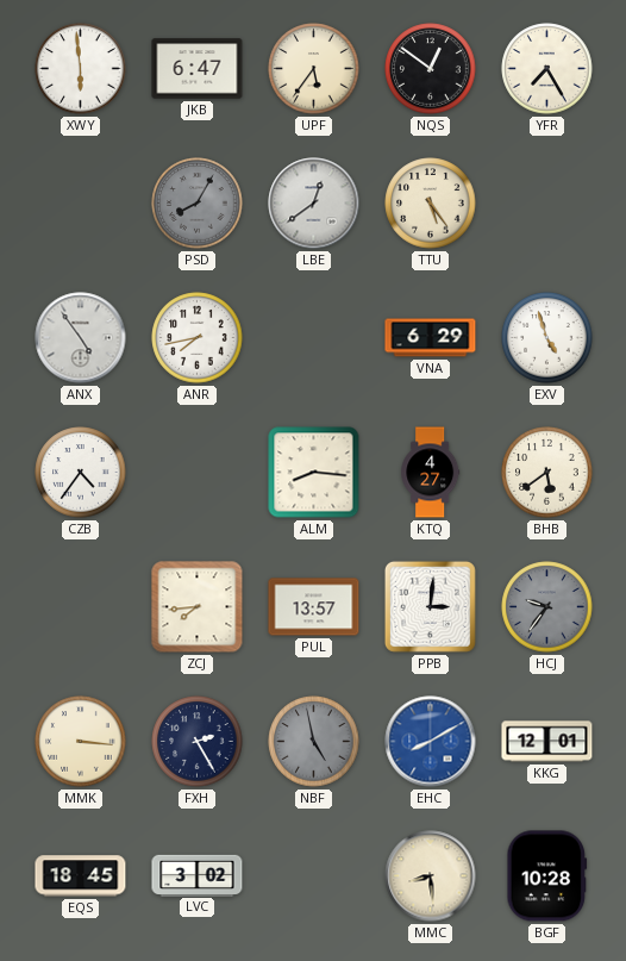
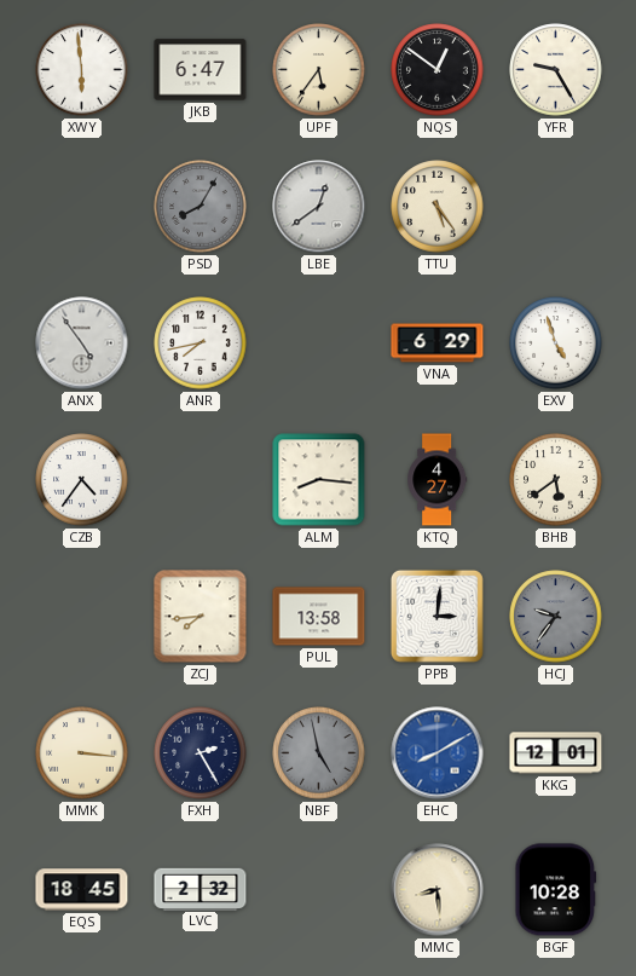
YFR: 7:25 -> 9:25 (556, 70)
PUL: 13:57 -> 13:58 (319, 617)
LVC: 3:02 -> 2:32 (201, 889)
